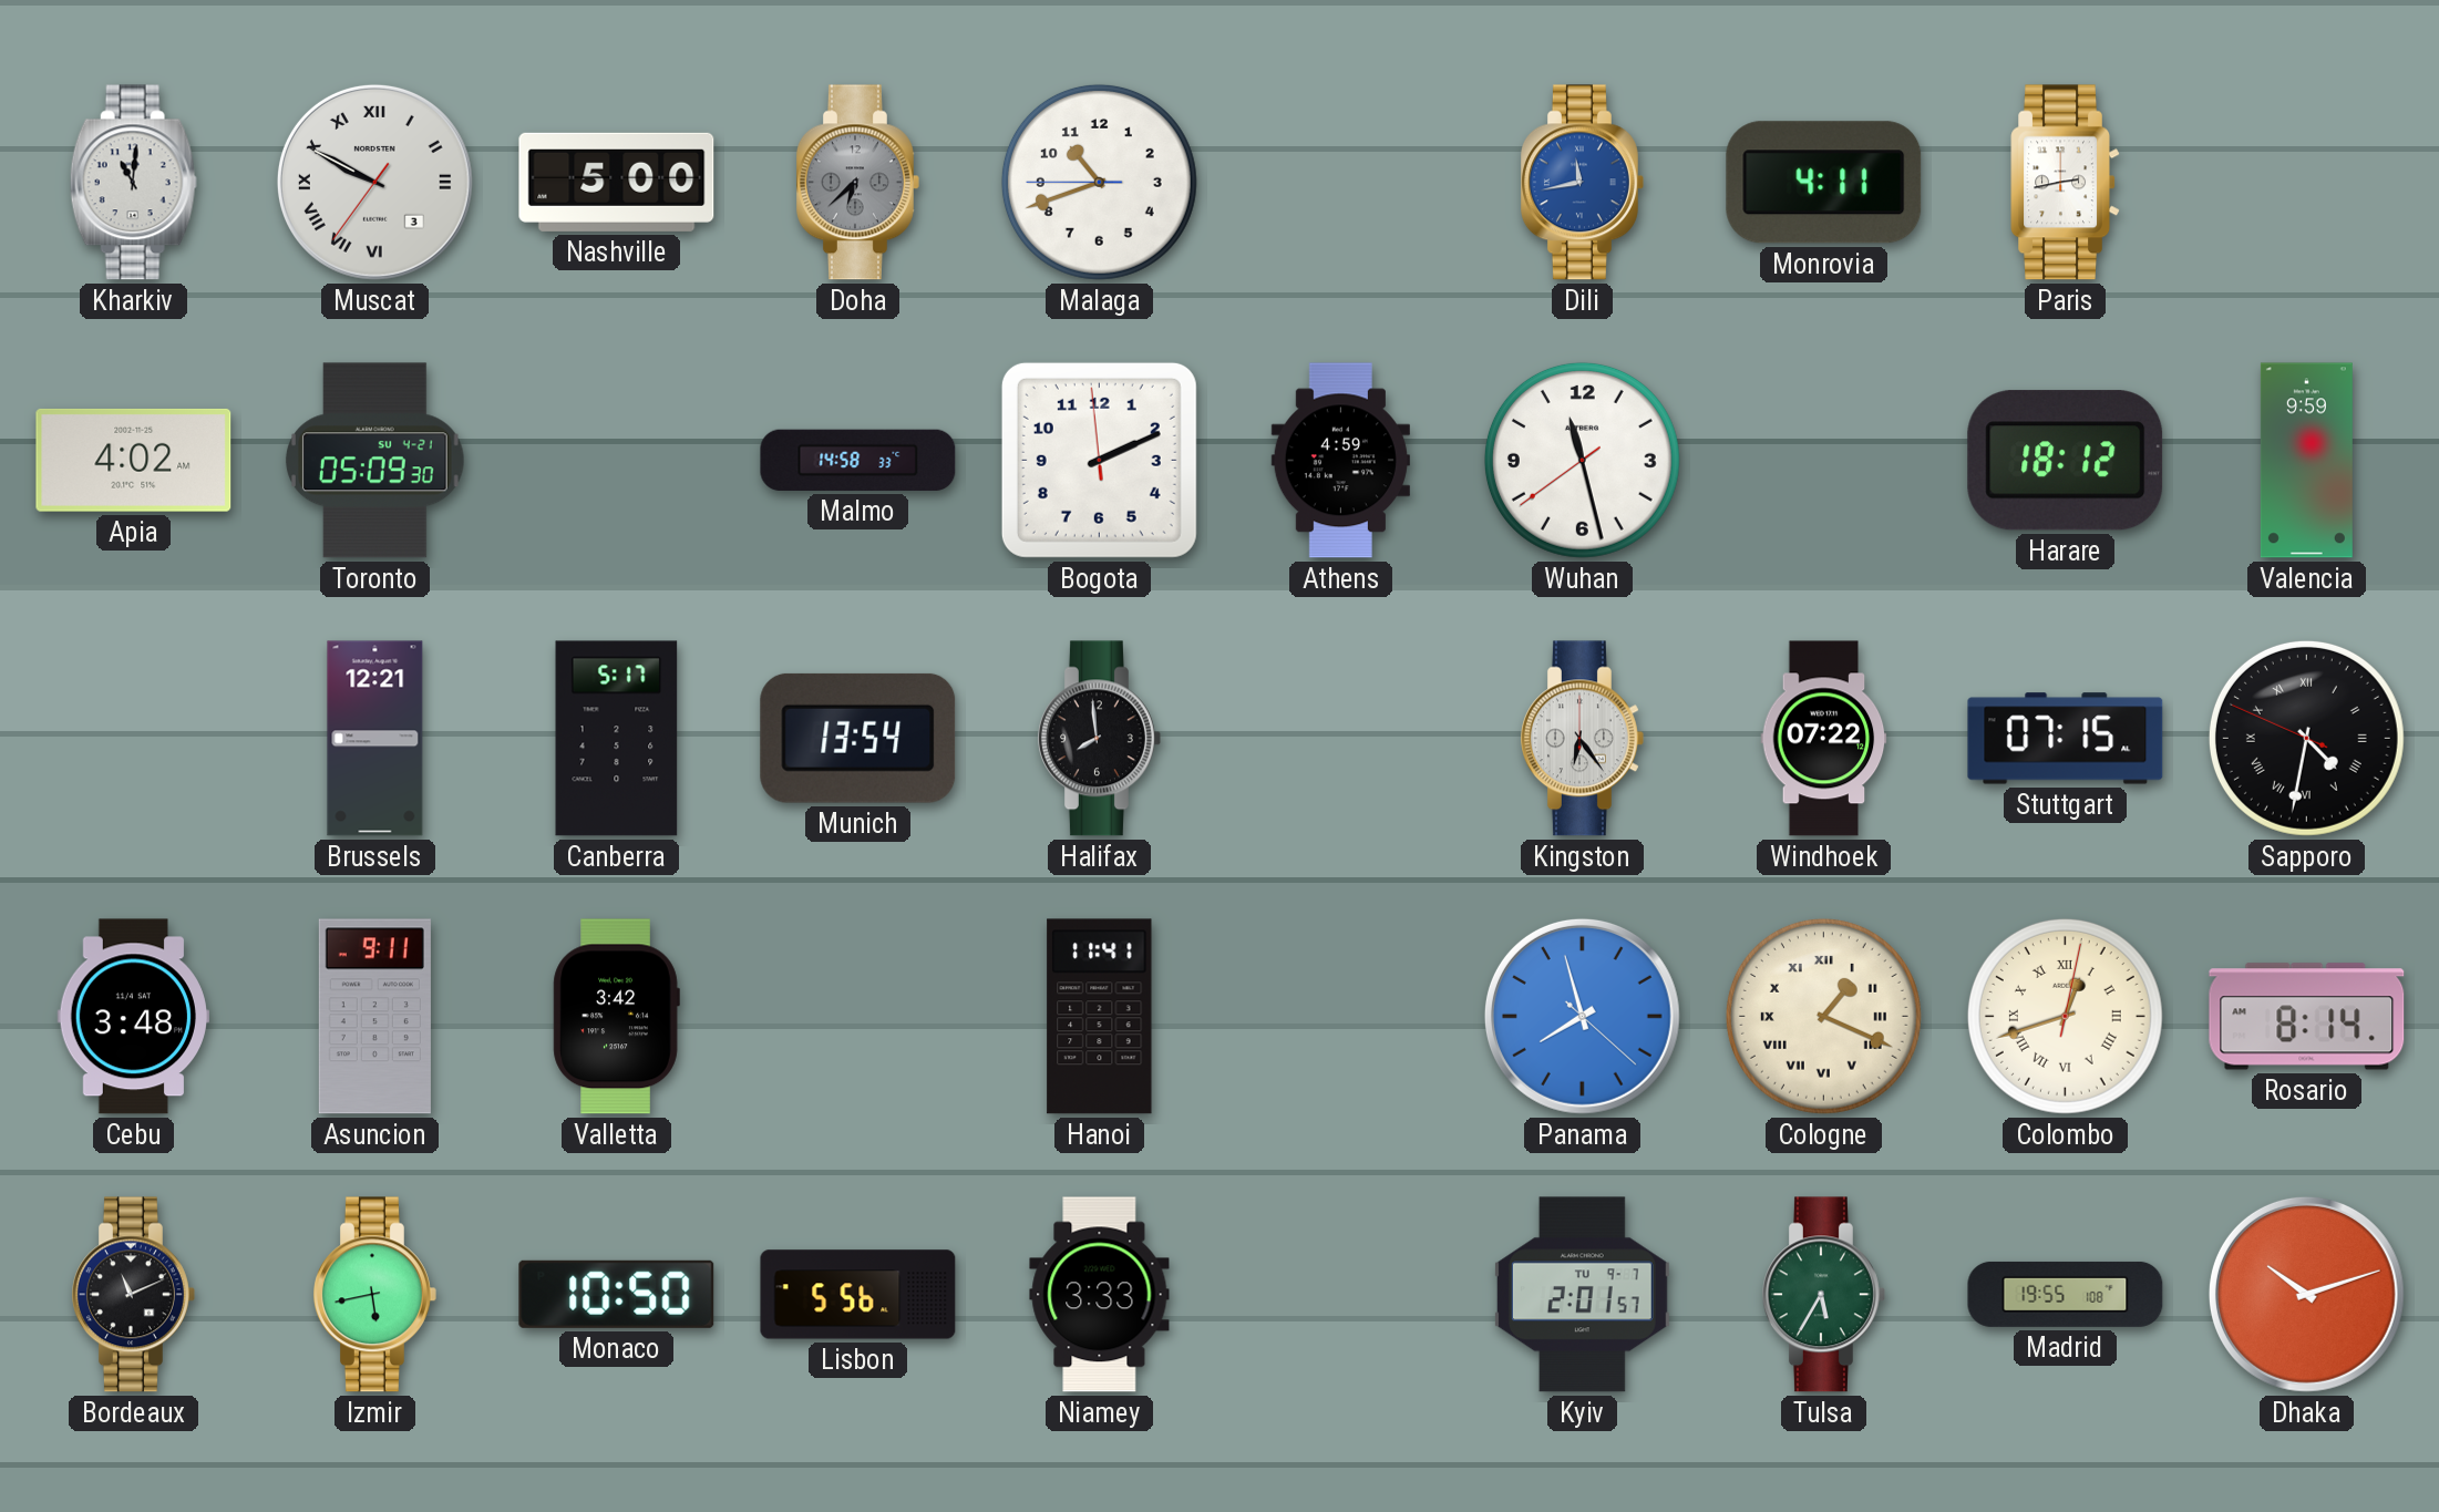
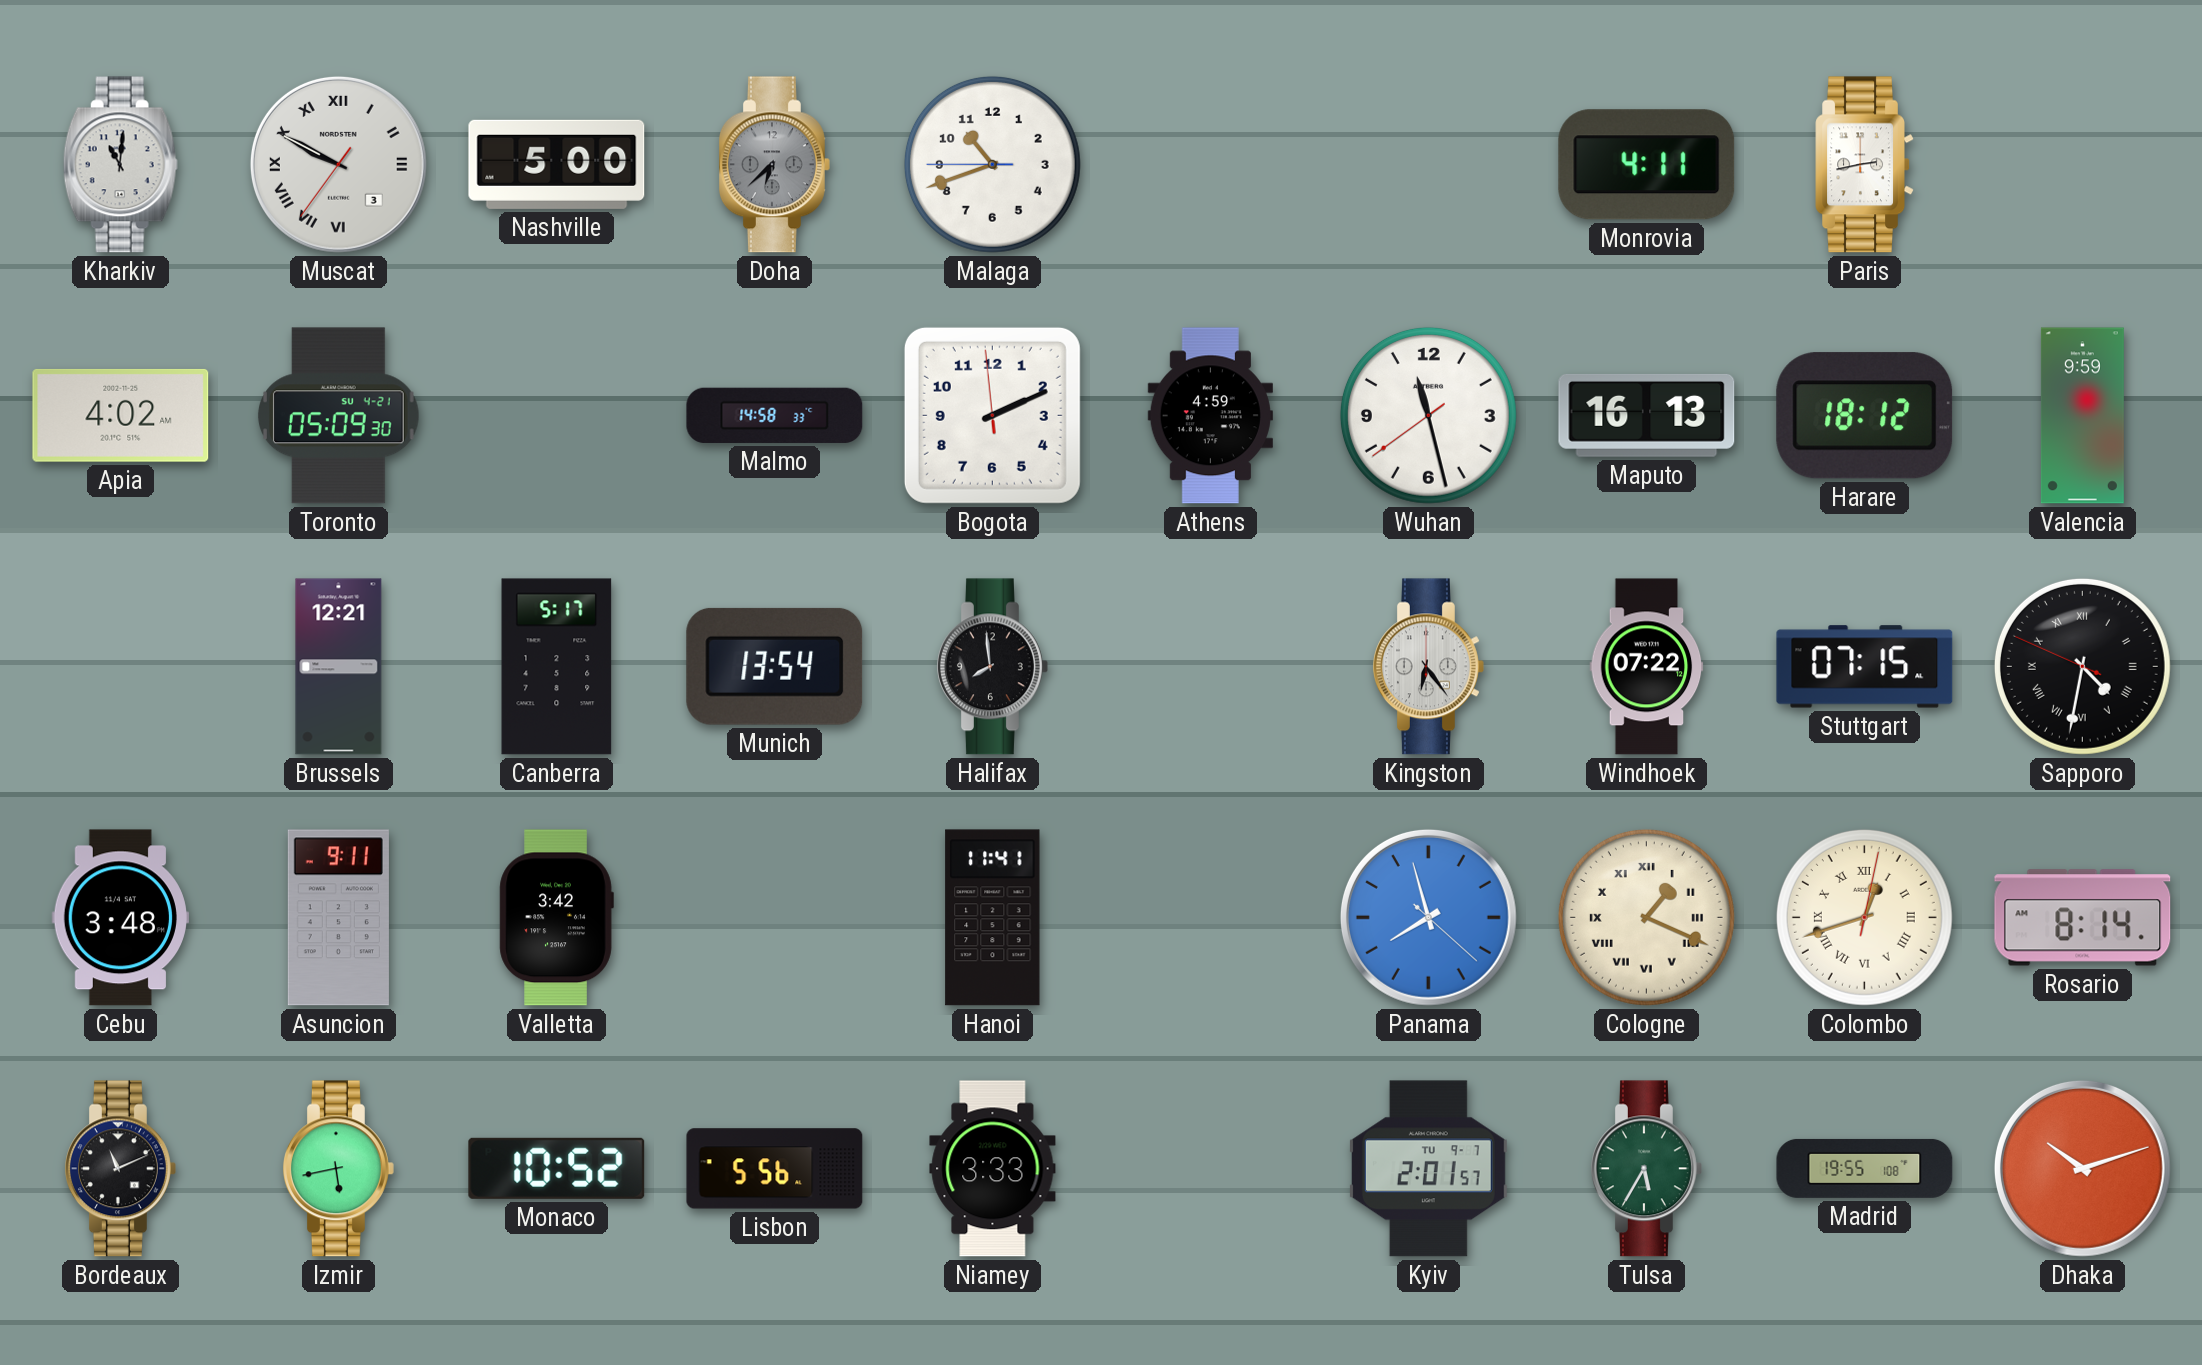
Dili: 11:43 -> none (1582, 183)
Maputo: none -> 16:13 (1647, 415)
Monaco: 10:50 -> 10:52 (557, 1168)
